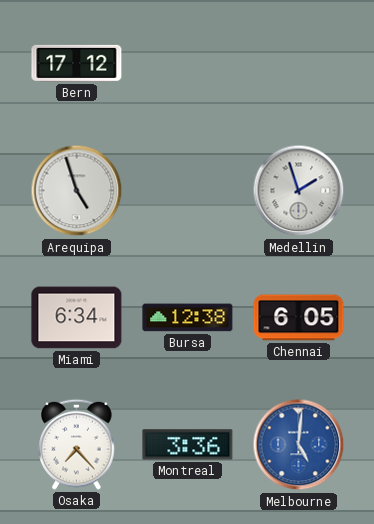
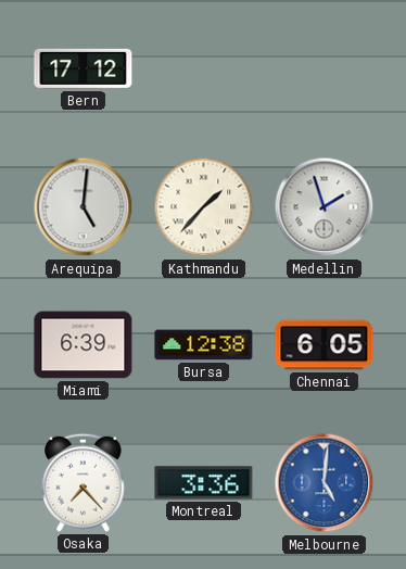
Arequipa: 4:57 -> 5:01 (84, 207)
Kathmandu: none -> 1:37 (204, 207)
Miami: 6:34 -> 6:39 (84, 345)
